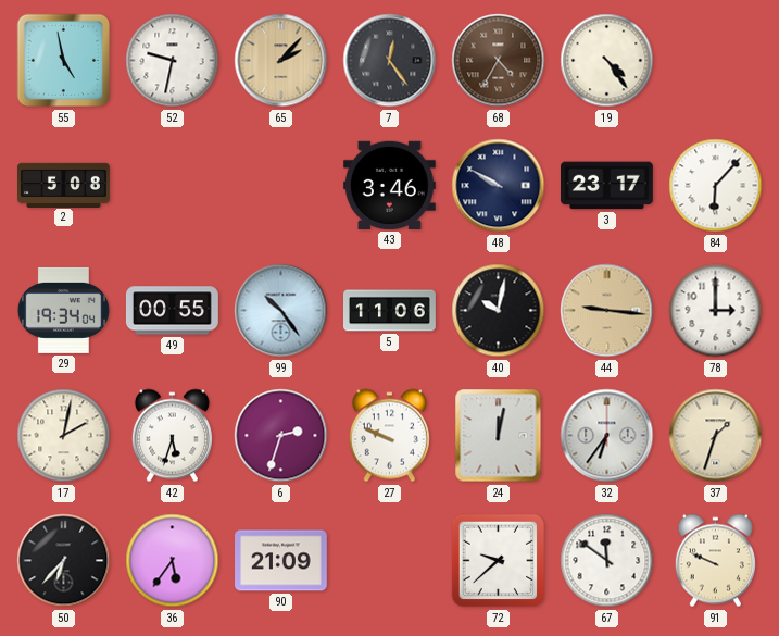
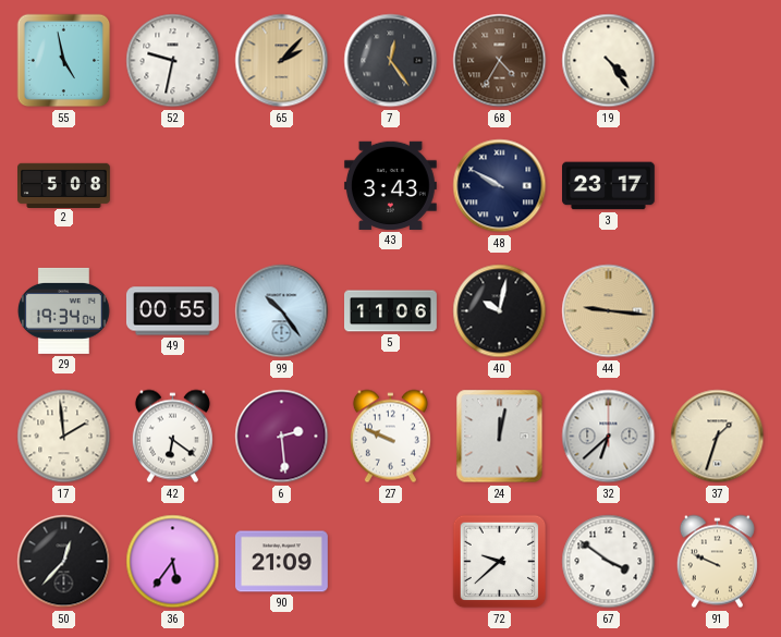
43: 3:46 -> 3:43 (390, 185)
84: 6:07 -> none (716, 186)
78: 3:00 -> none (716, 311)
17: 2:02 -> 1:59 (64, 437)
42: 5:33 -> 6:21 (172, 437)
6: 2:33 -> 2:29 (282, 437)
32: 6:36 -> 6:38 (609, 437)
50: 6:37 -> 12:37 (64, 562)
67: 11:51 -> 3:51 (609, 562)
